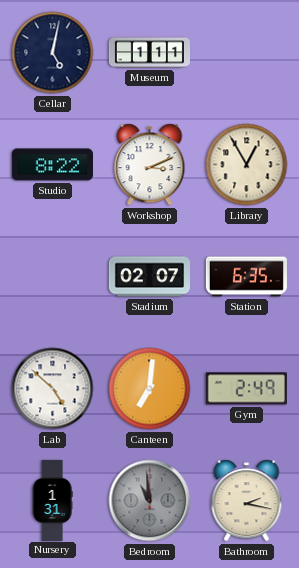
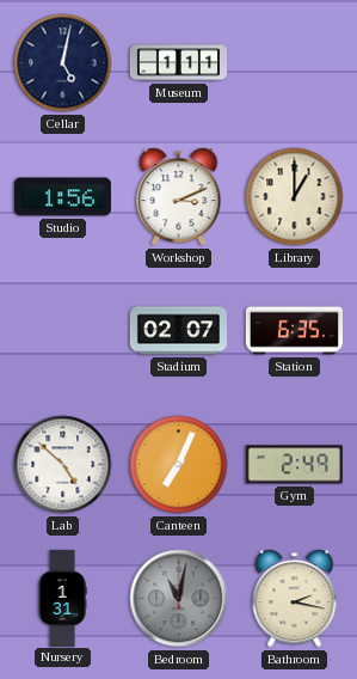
Studio: 8:22 -> 1:56 (62, 197)
Library: 12:55 -> 1:00 (295, 197)
Canteen: 7:01 -> 7:04 (179, 465)
Bedroom: 10:59 -> 11:02 (179, 599)
